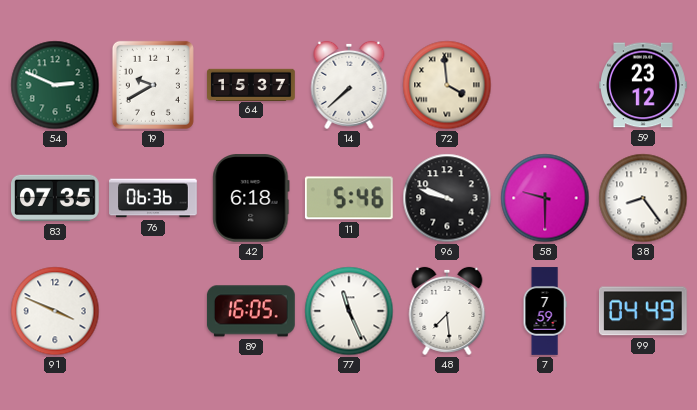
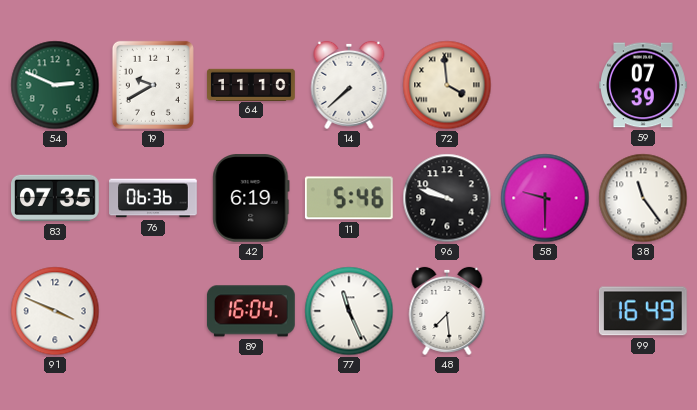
64: 15:37 -> 11:10 (251, 84)
59: 23:12 -> 07:39 (644, 85)
42: 6:18 -> 6:19 (251, 199)
38: 8:24 -> 11:24 (643, 198)
89: 16:05 -> 16:04 (251, 311)
7: 7:59 -> none (545, 311)
99: 04:49 -> 16:49 (643, 311)
